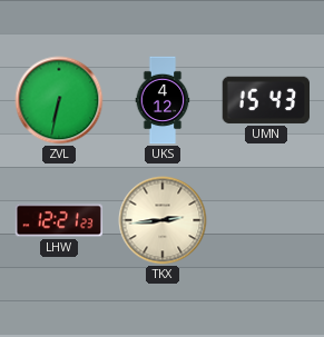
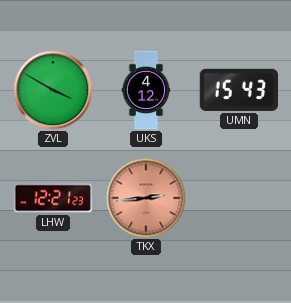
ZVL: 6:32 -> 3:50 (53, 90)
TKX dial: cream -> salmon (146, 198)
